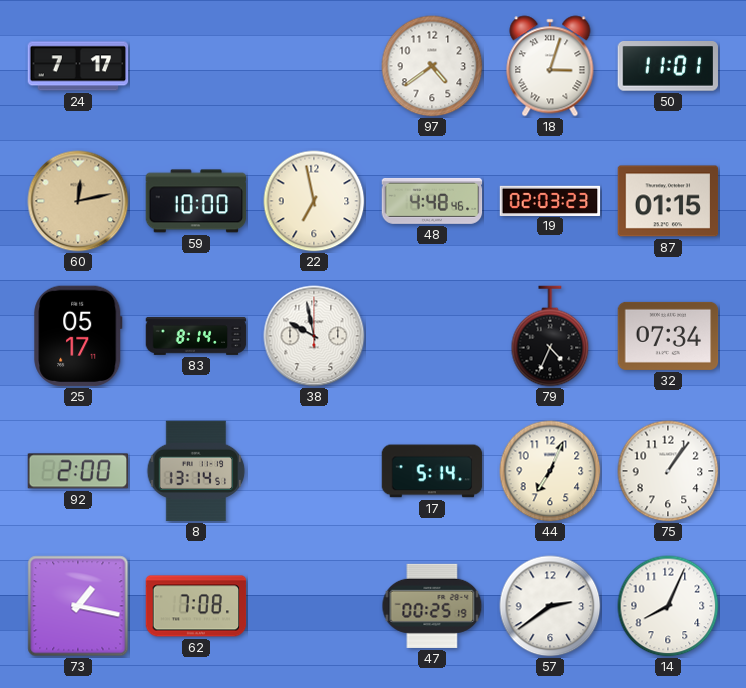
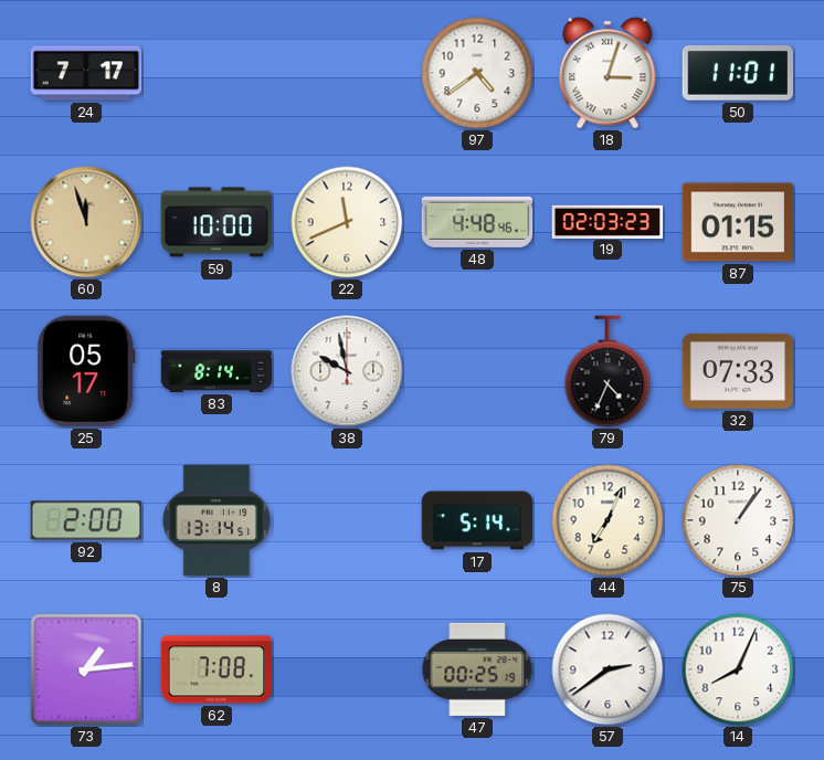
60: 12:13 -> 11:57 (86, 222)
22: 6:58 -> 11:41 (347, 222)
32: 07:34 -> 07:33 (738, 371)
73: 1:17 -> 1:14 (86, 669)
